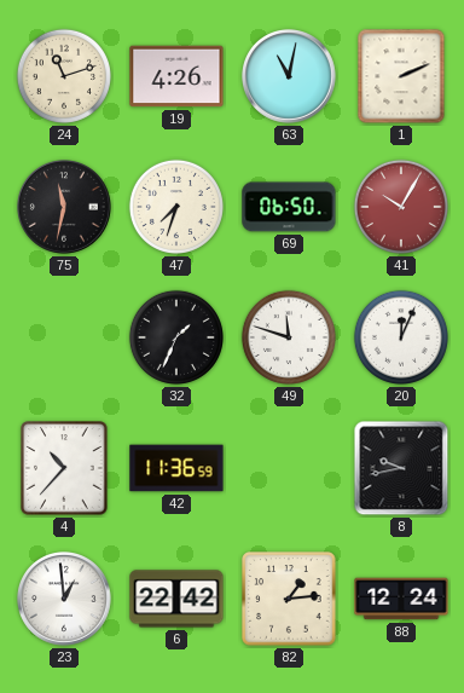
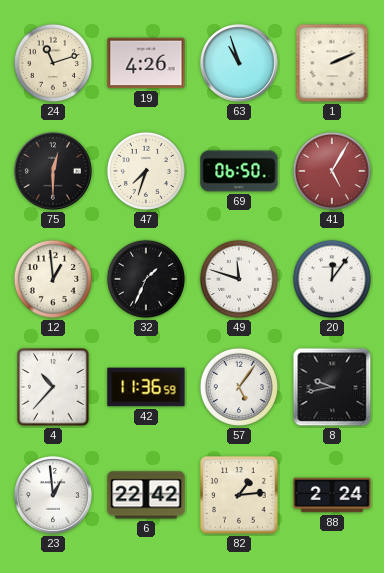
63: 11:02 -> 10:57 (240, 64)
75: 11:32 -> 12:30 (54, 172)
41: 10:05 -> 5:05 (332, 171)
12: none -> 12:59 (53, 279)
20: 12:04 -> 12:06 (332, 279)
57: none -> 5:06 (239, 387)
88: 12:24 -> 2:24 (332, 495)
